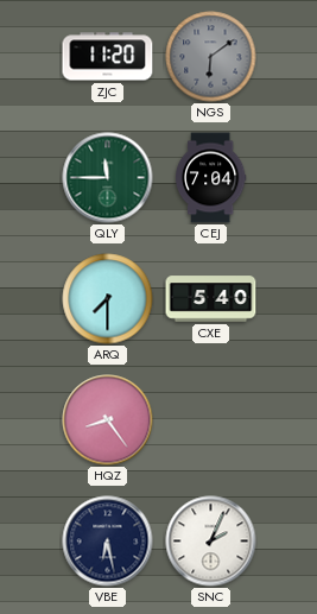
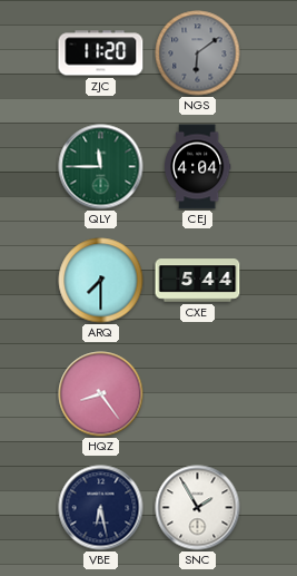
CEJ: 7:04 -> 4:04 (197, 167)
CXE: 5:40 -> 5:44 (198, 281)
SNC: 2:04 -> 1:55 (198, 508)
